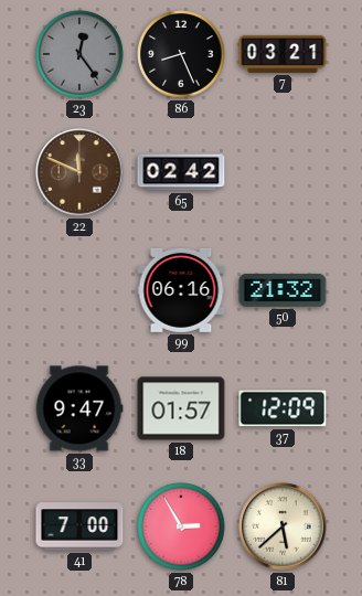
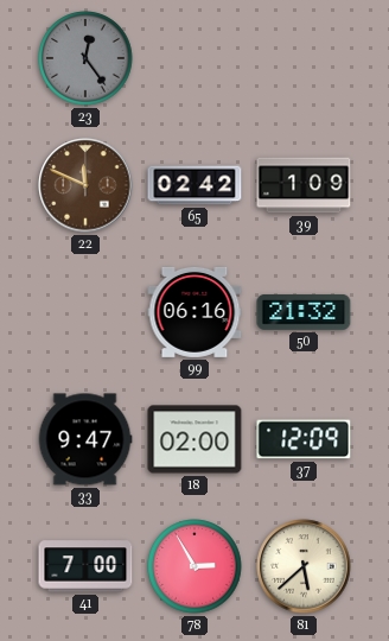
86: 8:26 -> none (181, 54)
7: 03:21 -> none (283, 54)
39: none -> 1:09 (304, 185)
18: 01:57 -> 02:00 (194, 439)
